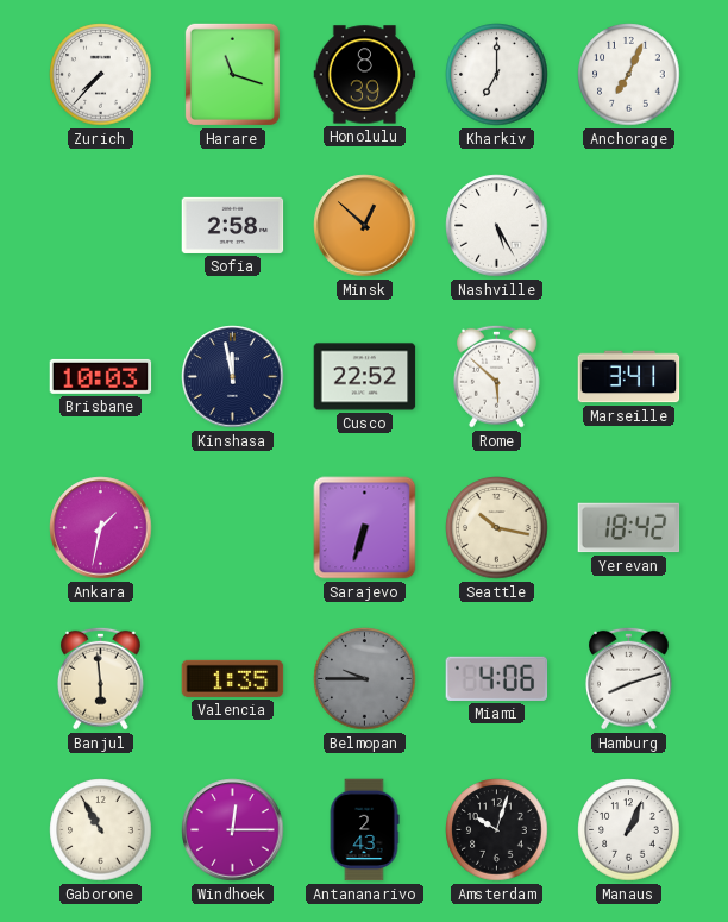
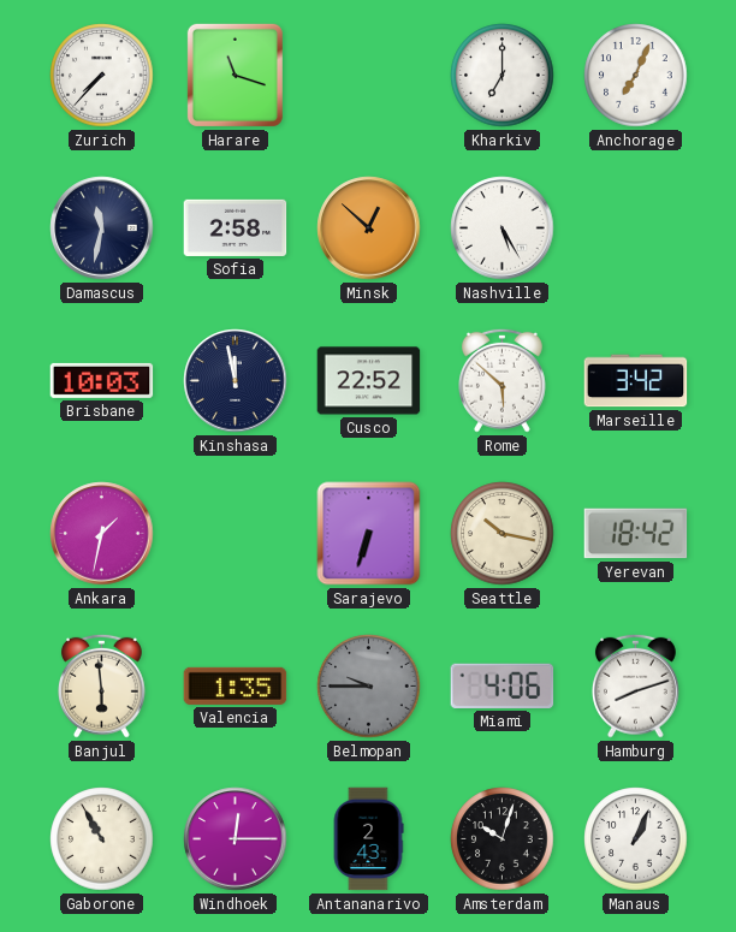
Honolulu: 8:39 -> none (365, 75)
Damascus: none -> 11:32 (102, 228)
Marseille: 3:41 -> 3:42 (636, 381)
